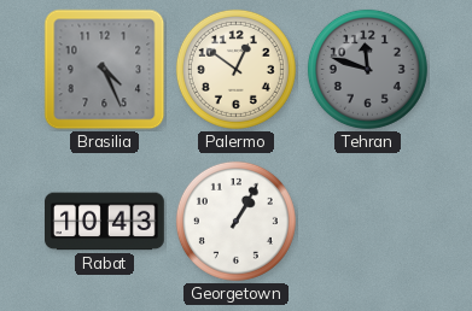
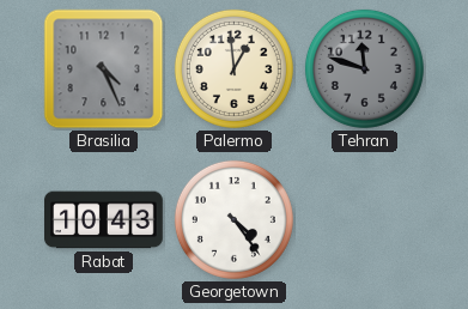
Palermo: 12:51 -> 12:59 (233, 68)
Georgetown: 1:05 -> 4:24 (233, 219)
